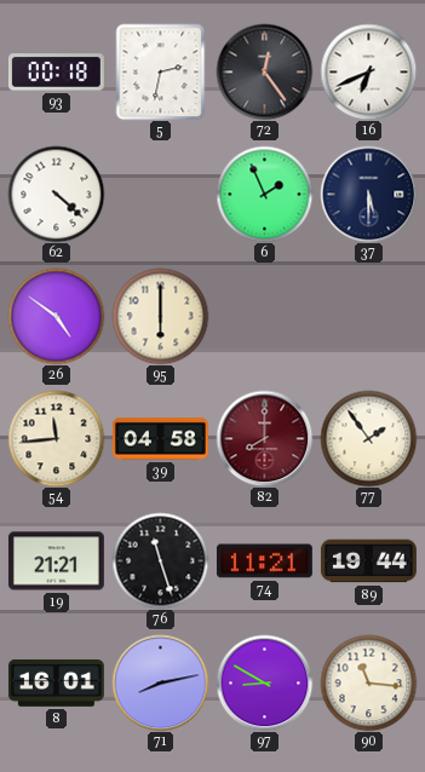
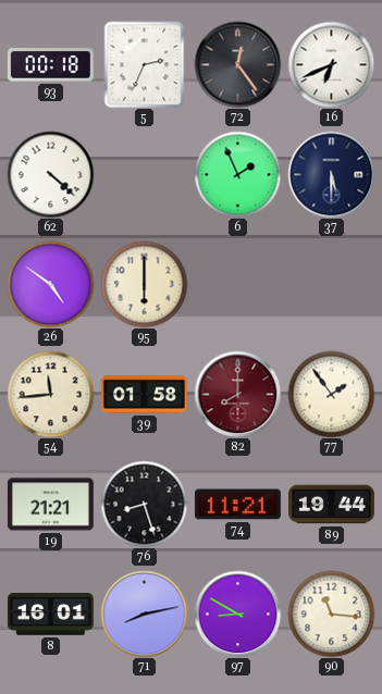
5: 2:32 -> 2:34 (145, 64)
39: 04:58 -> 01:58 (144, 395)
76: 11:27 -> 8:27 (144, 504)
